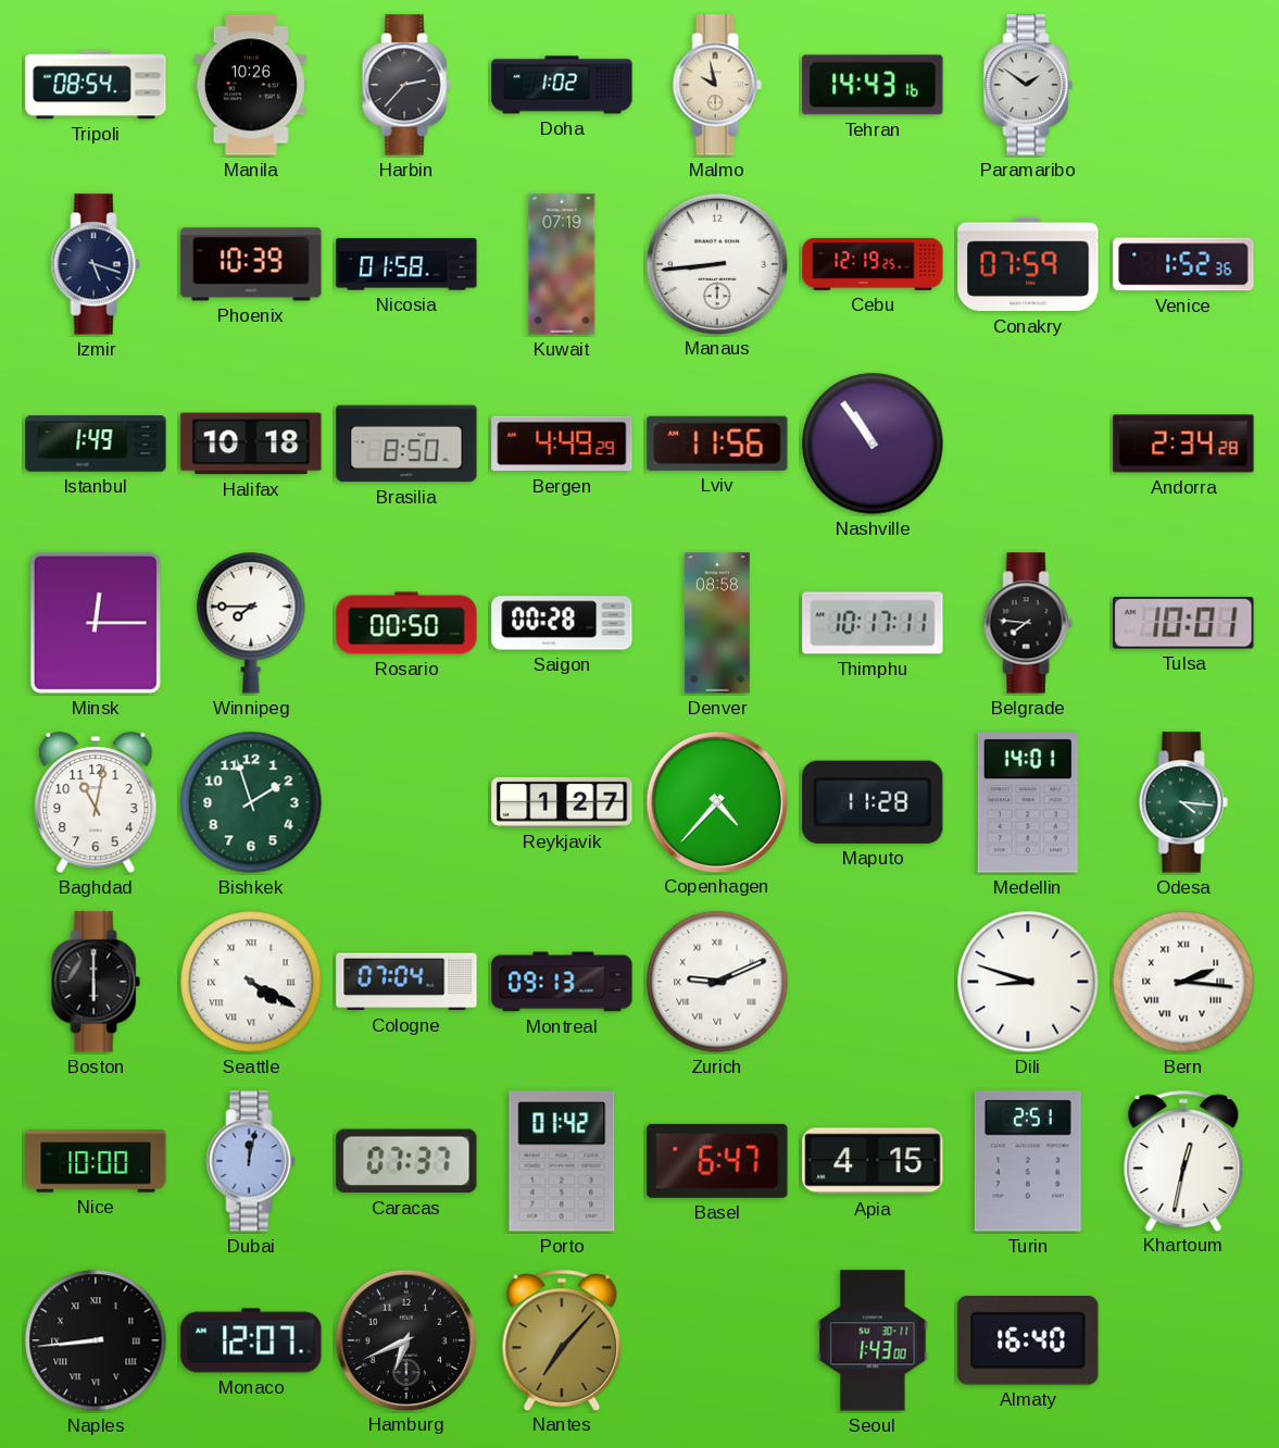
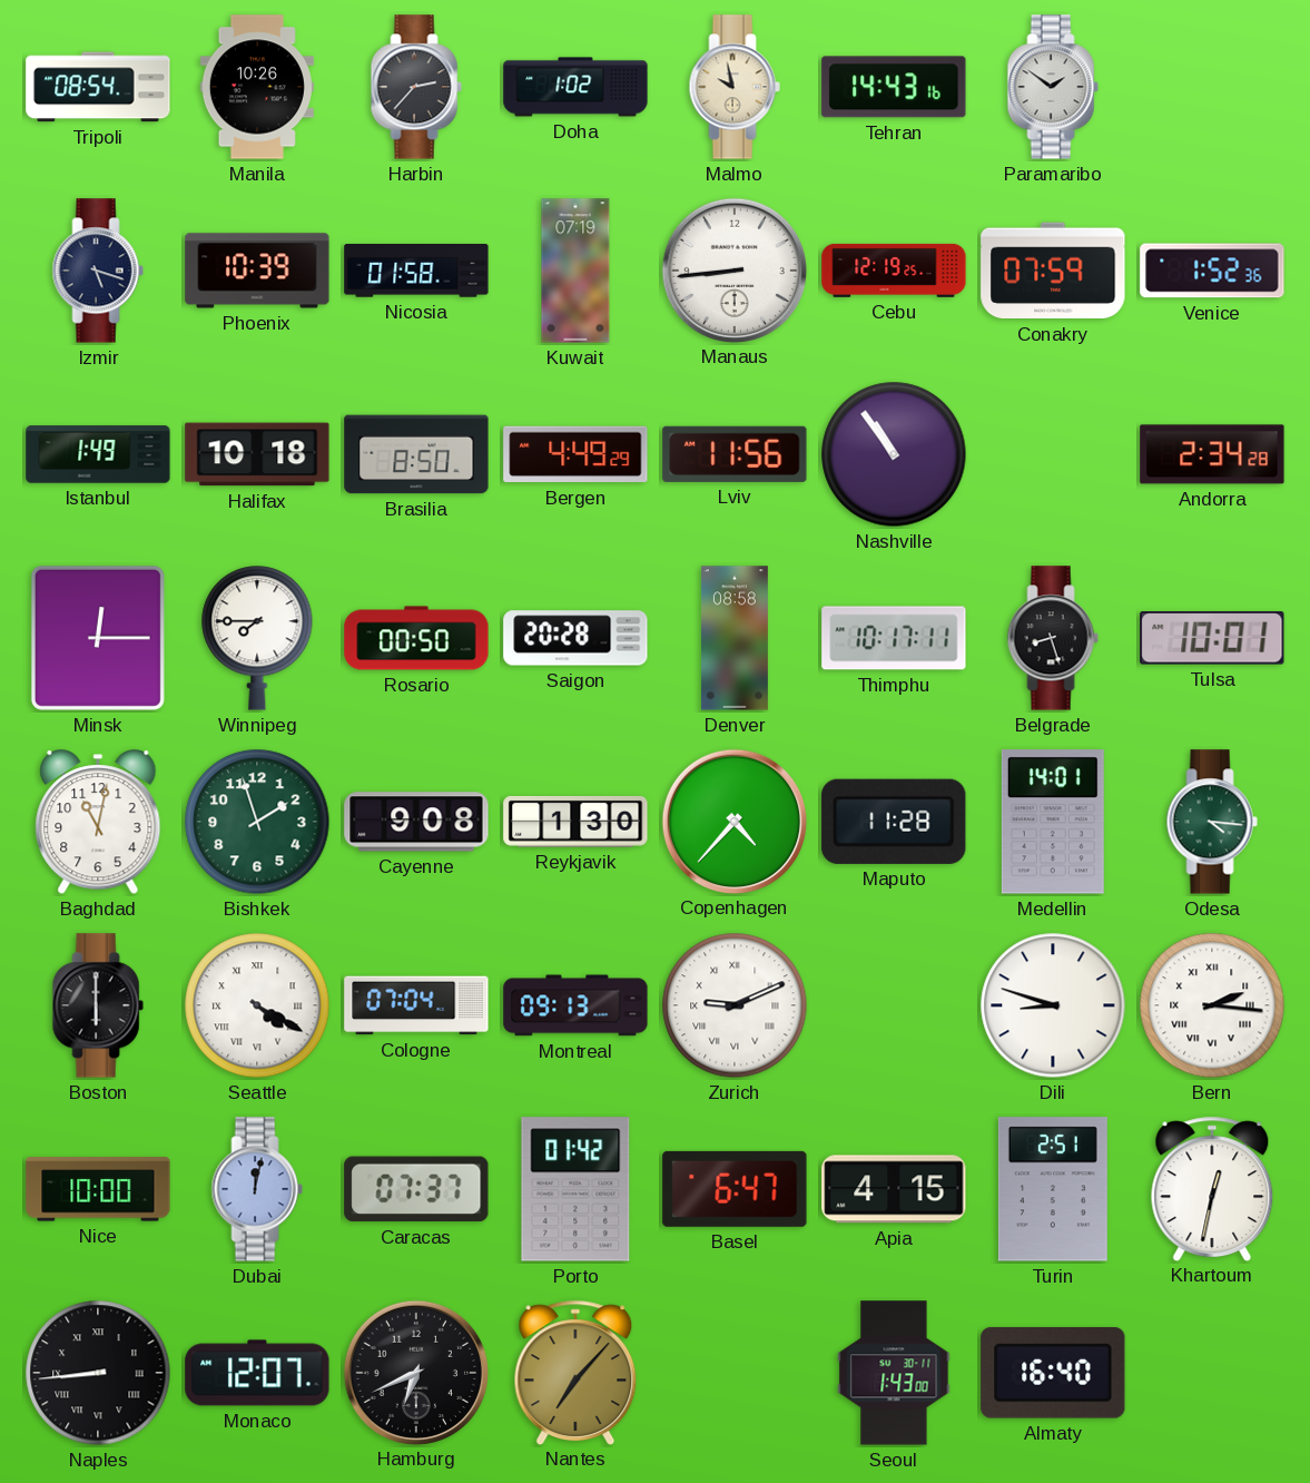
Saigon: 00:28 -> 20:28 (575, 638)
Belgrade: 7:46 -> 8:27 (1053, 638)
Cayenne: none -> 9:08 (416, 822)
Reykjavik: 1:27 -> 1:30 (575, 822)
